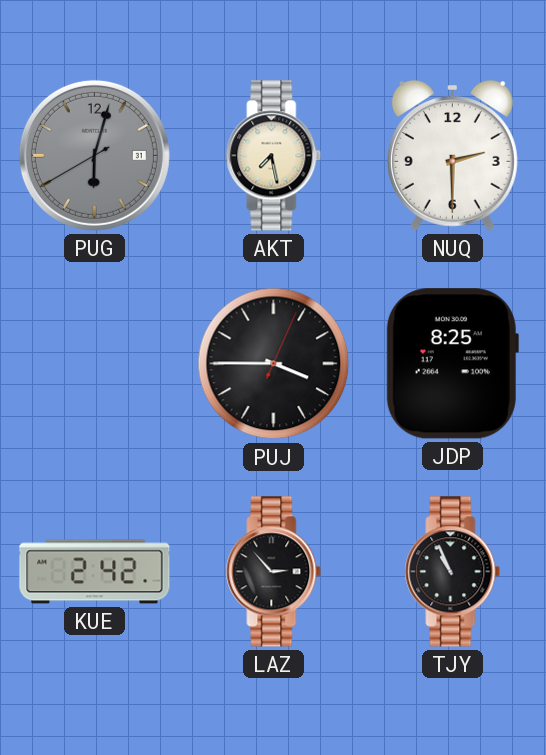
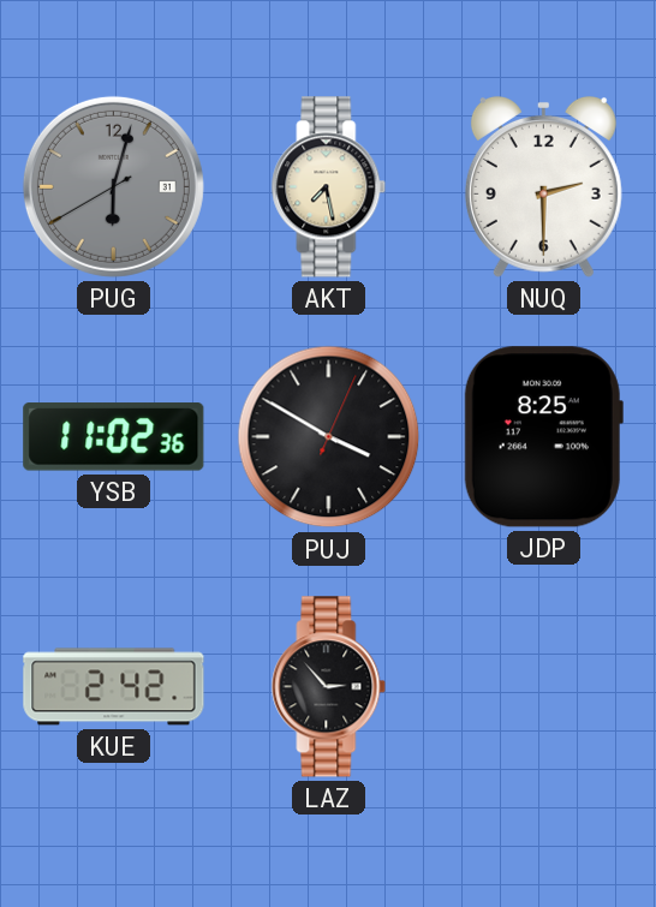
YSB: none -> 11:02 (114, 437)
PUJ: 3:45 -> 3:50 (329, 437)
TJY: 10:56 -> none (453, 572)
